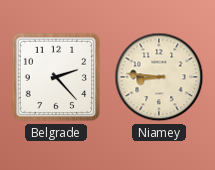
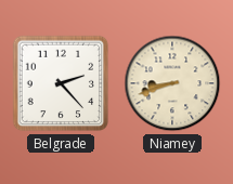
Niamey: 8:46 -> 8:42 (172, 83)
